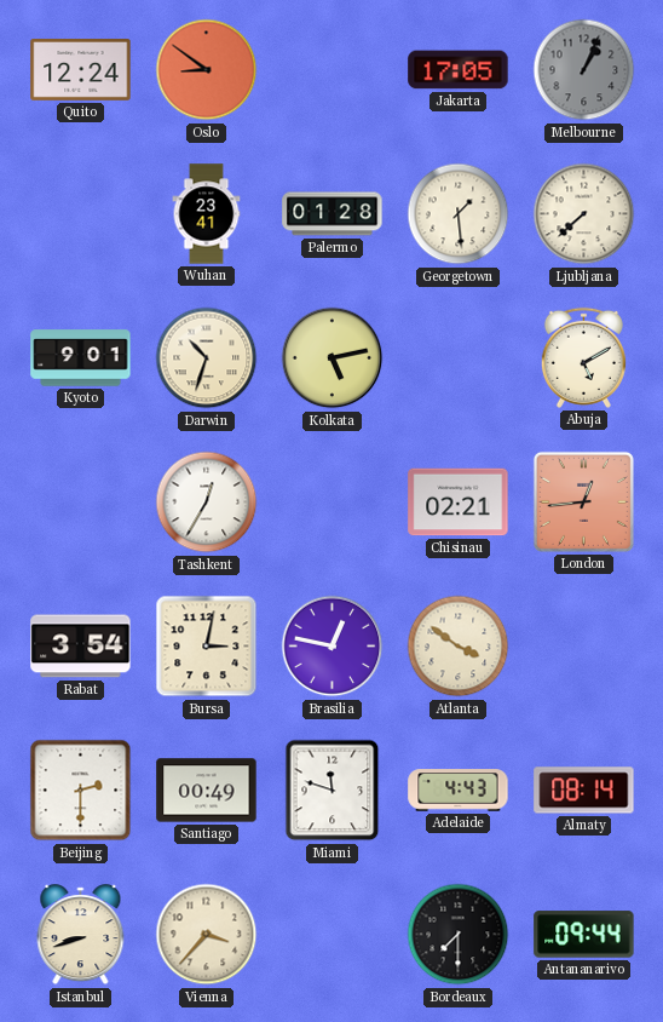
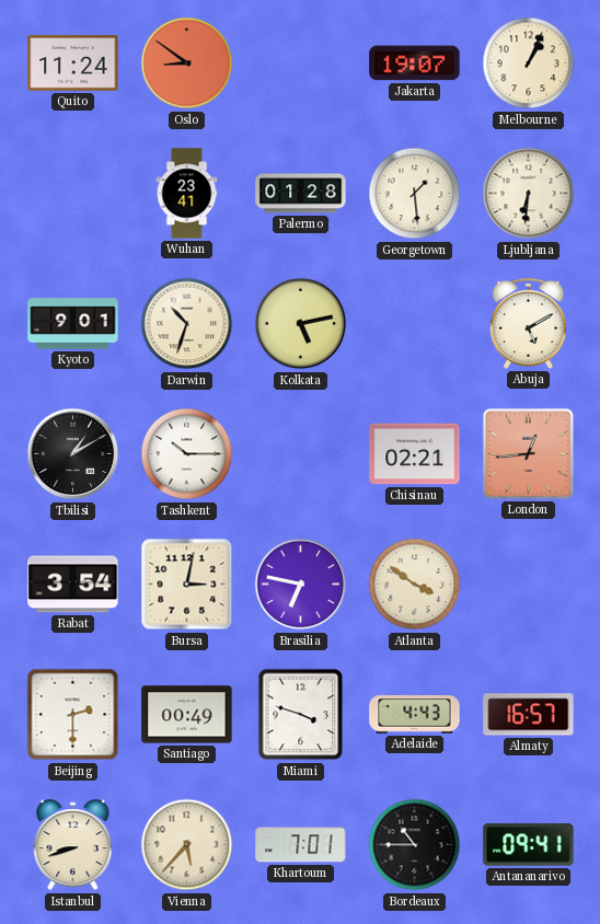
Quito: 12:24 -> 11:24 (73, 63)
Jakarta: 17:05 -> 19:07 (415, 63)
Melbourne dial: grey -> cream (529, 63)
Ljubljana: 7:38 -> 6:31 (529, 194)
Tbilisi: none -> 1:10 (73, 454)
Tashkent: 12:35 -> 10:15 (187, 454)
Brasilia: 12:47 -> 6:47 (301, 585)
Miami: 11:48 -> 3:48 (301, 715)
Almaty: 08:14 -> 16:57 (529, 715)
Vienna: 3:37 -> 5:37 (187, 845)
Khartoum: none -> 7:01 (301, 845)
Bordeaux: 7:30 -> 10:45 (415, 845)
Antananarivo: 09:44 -> 09:41 (529, 845)
